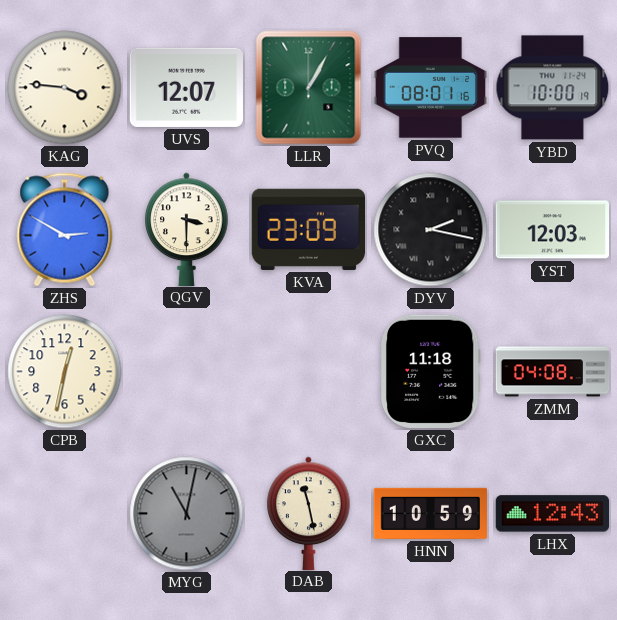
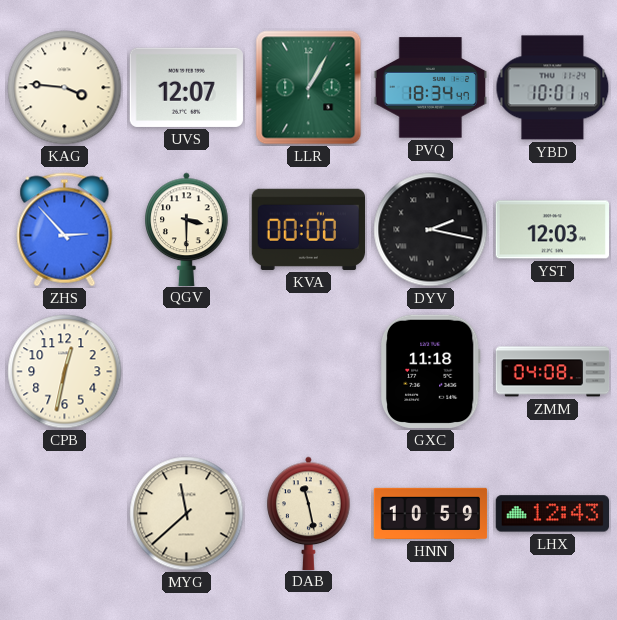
PVQ: 08:01 -> 18:34 (430, 88)
YBD: 10:00 -> 10:01 (553, 88)
ZHS: 2:50 -> 2:53 (65, 230)
KVA: 23:09 -> 00:00 (308, 229)
MYG: 11:02 -> 11:38 (187, 514)
MYG dial: grey -> cream (187, 514)
